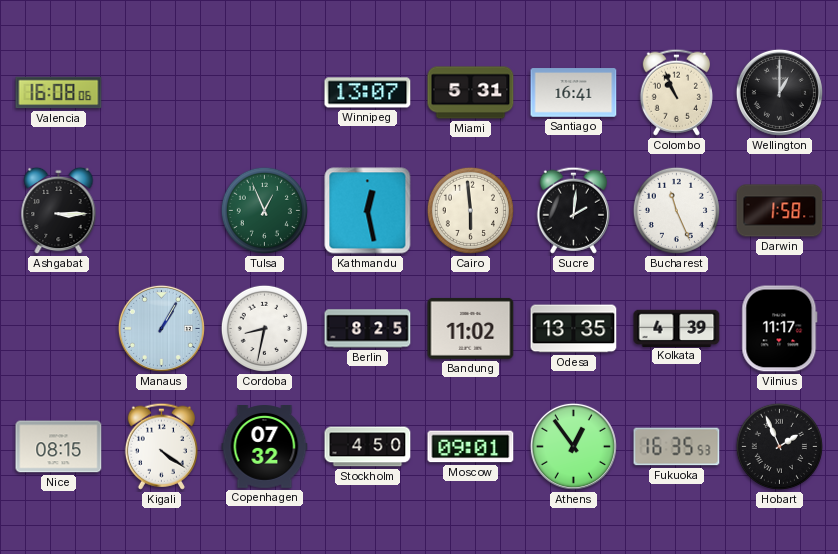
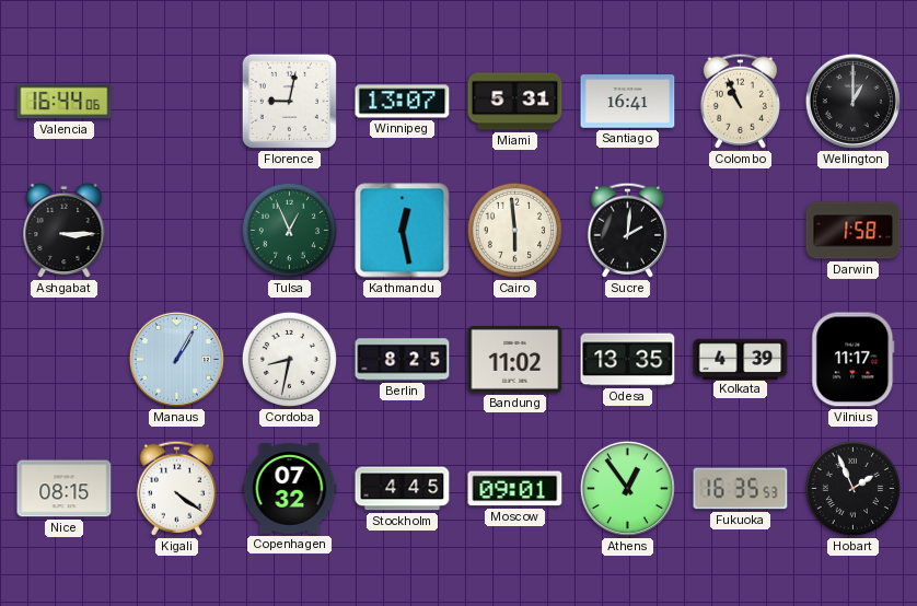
Valencia: 16:08 -> 16:44 (65, 102)
Florence: none -> 9:02 (289, 101)
Bucharest: 11:26 -> none (676, 210)
Stockholm: 4:50 -> 4:45 (403, 489)
